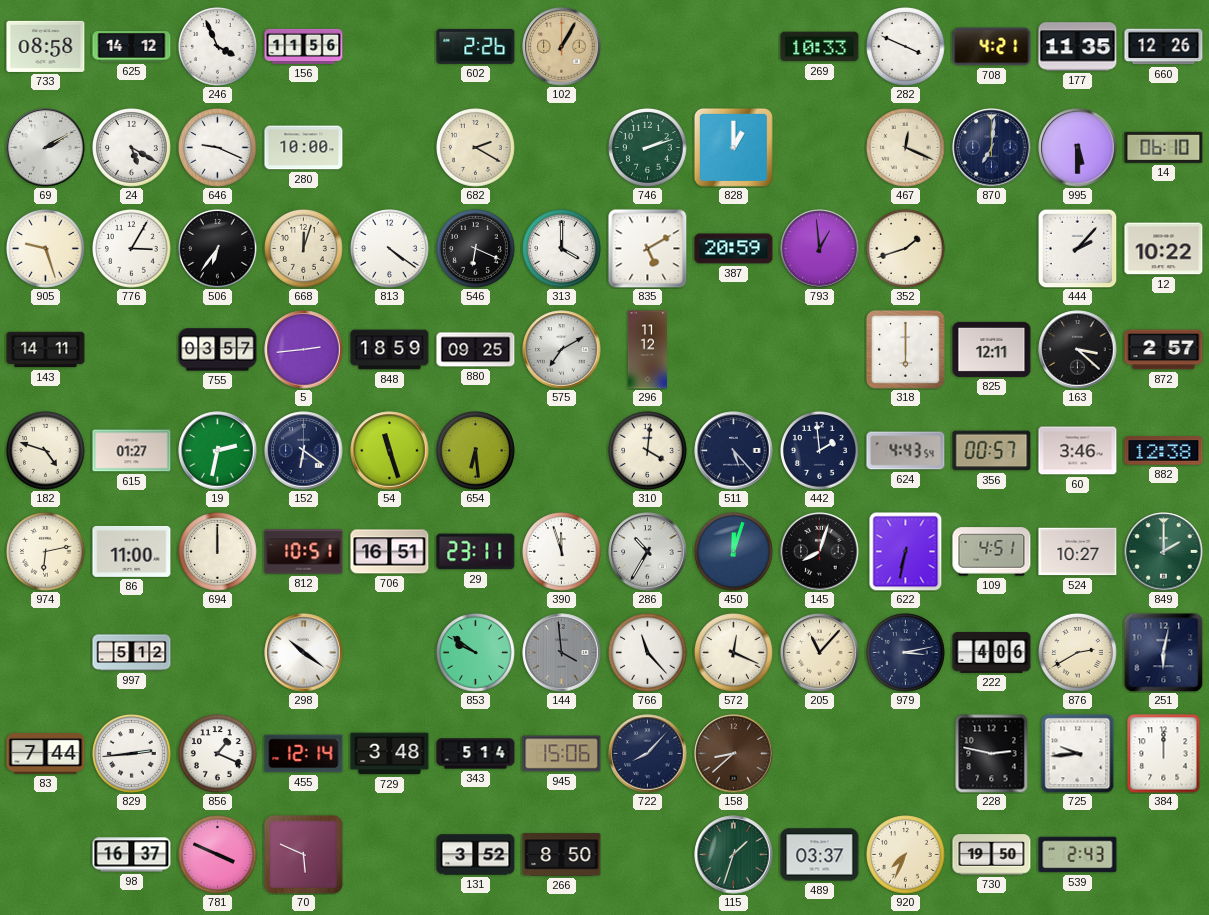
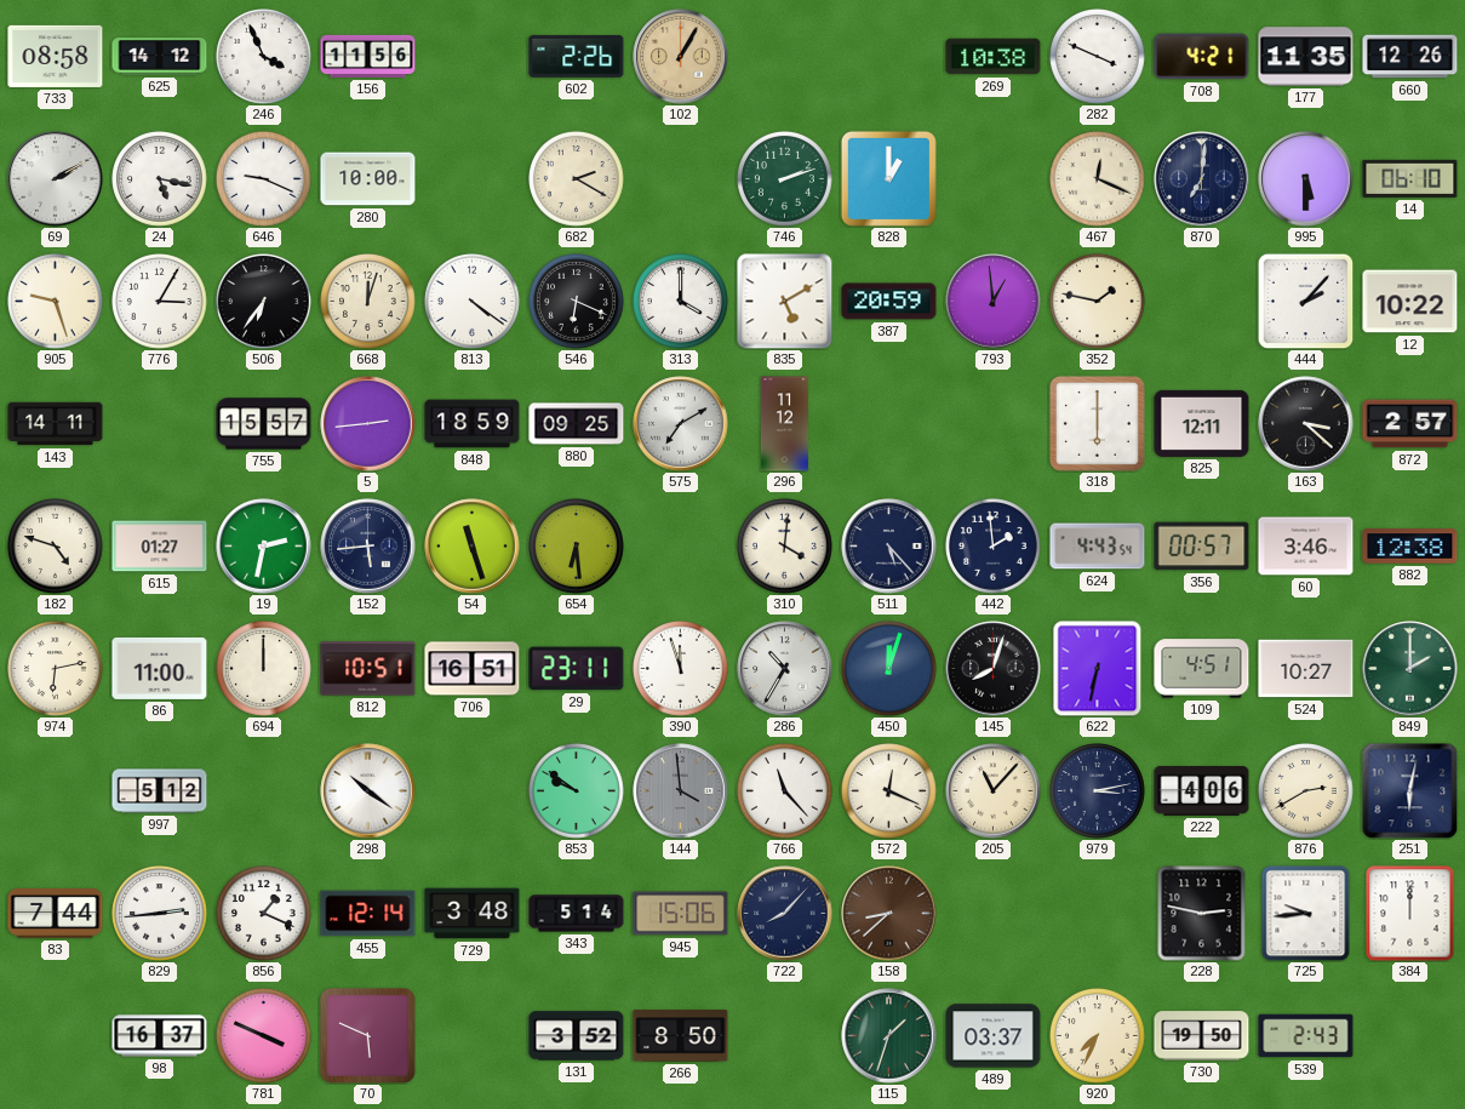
269: 10:33 -> 10:38 (994, 57)
24: 5:20 -> 5:17 (160, 179)
352: 1:42 -> 1:47 (1098, 302)
755: 03:57 -> 15:57 (264, 424)
152: 6:21 -> 5:44 (368, 547)
